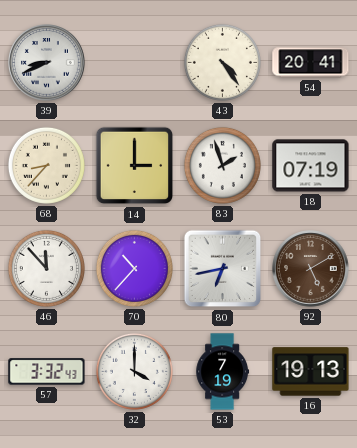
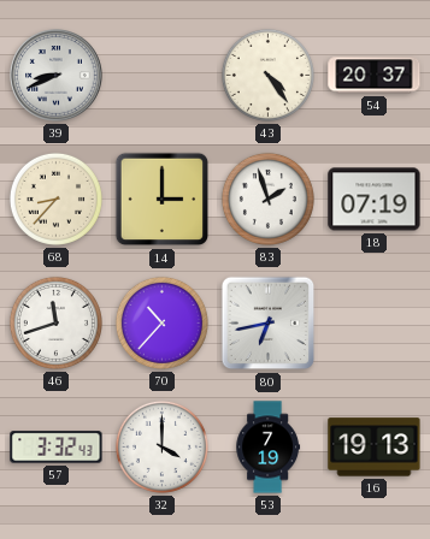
54: 20:41 -> 20:37 (375, 76)
46: 11:53 -> 11:42 (55, 322)
92: 5:10 -> none (311, 269)
